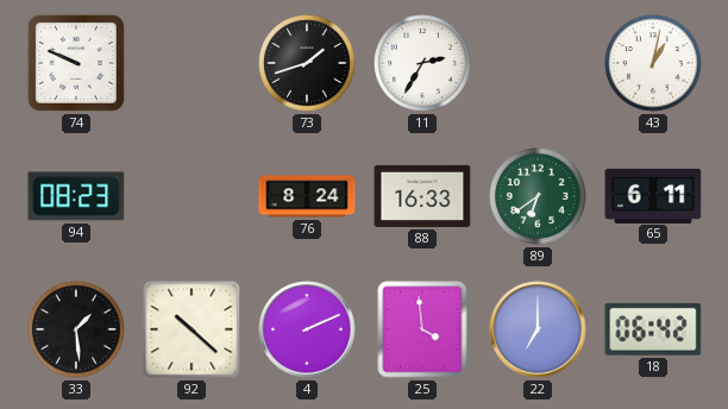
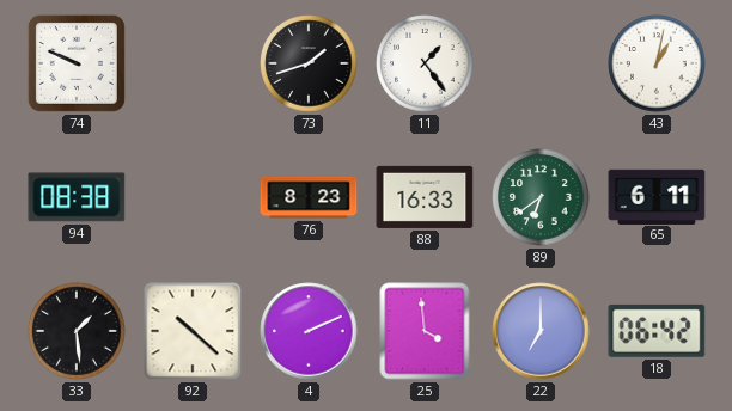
11: 2:35 -> 1:24 (425, 63)
94: 08:23 -> 08:38 (77, 197)
76: 8:24 -> 8:23 (309, 197)
